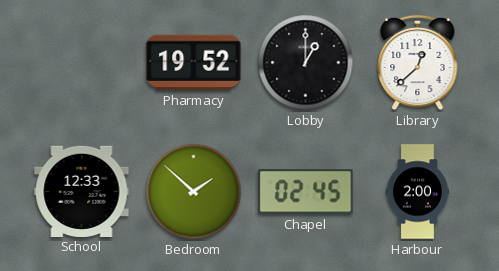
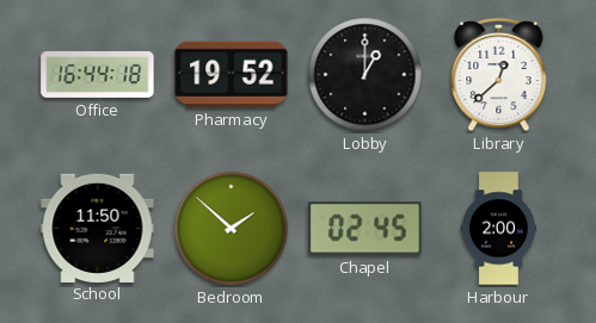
Office: none -> 16:44 (98, 74)
School: 12:33 -> 11:50 (98, 228)
